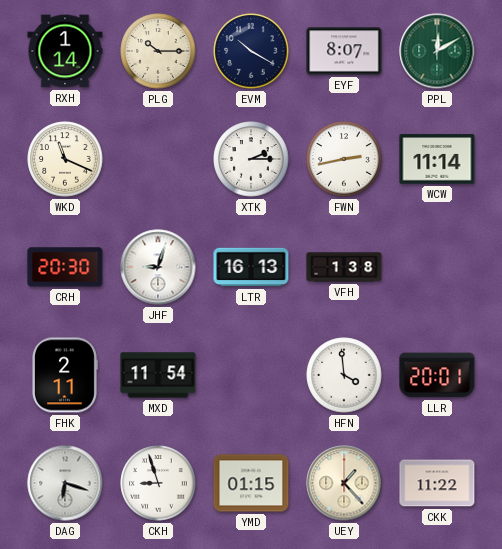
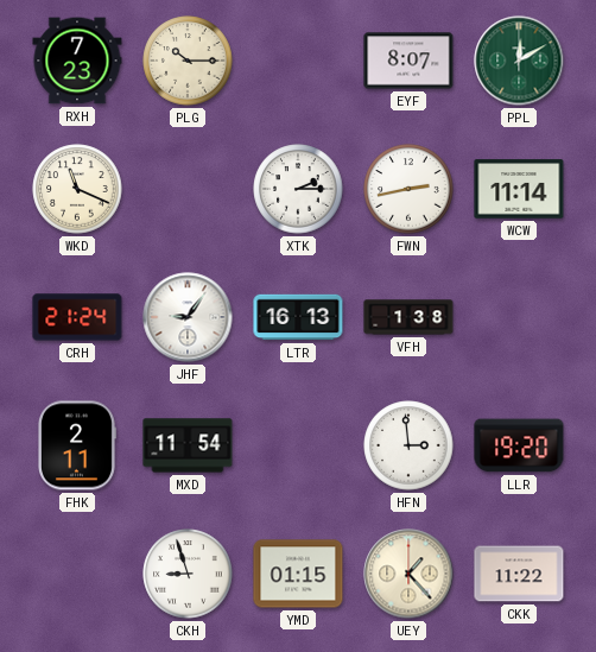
RXH: 1:14 -> 7:23 (77, 61)
EVM: 10:20 -> none (251, 51)
CRH: 20:30 -> 21:24 (77, 317)
JHF: 9:03 -> 9:06 (188, 317)
HFN: 3:59 -> 2:59 (408, 445)
LLR: 20:01 -> 19:20 (519, 445)
DAG: 6:18 -> none (65, 483)
